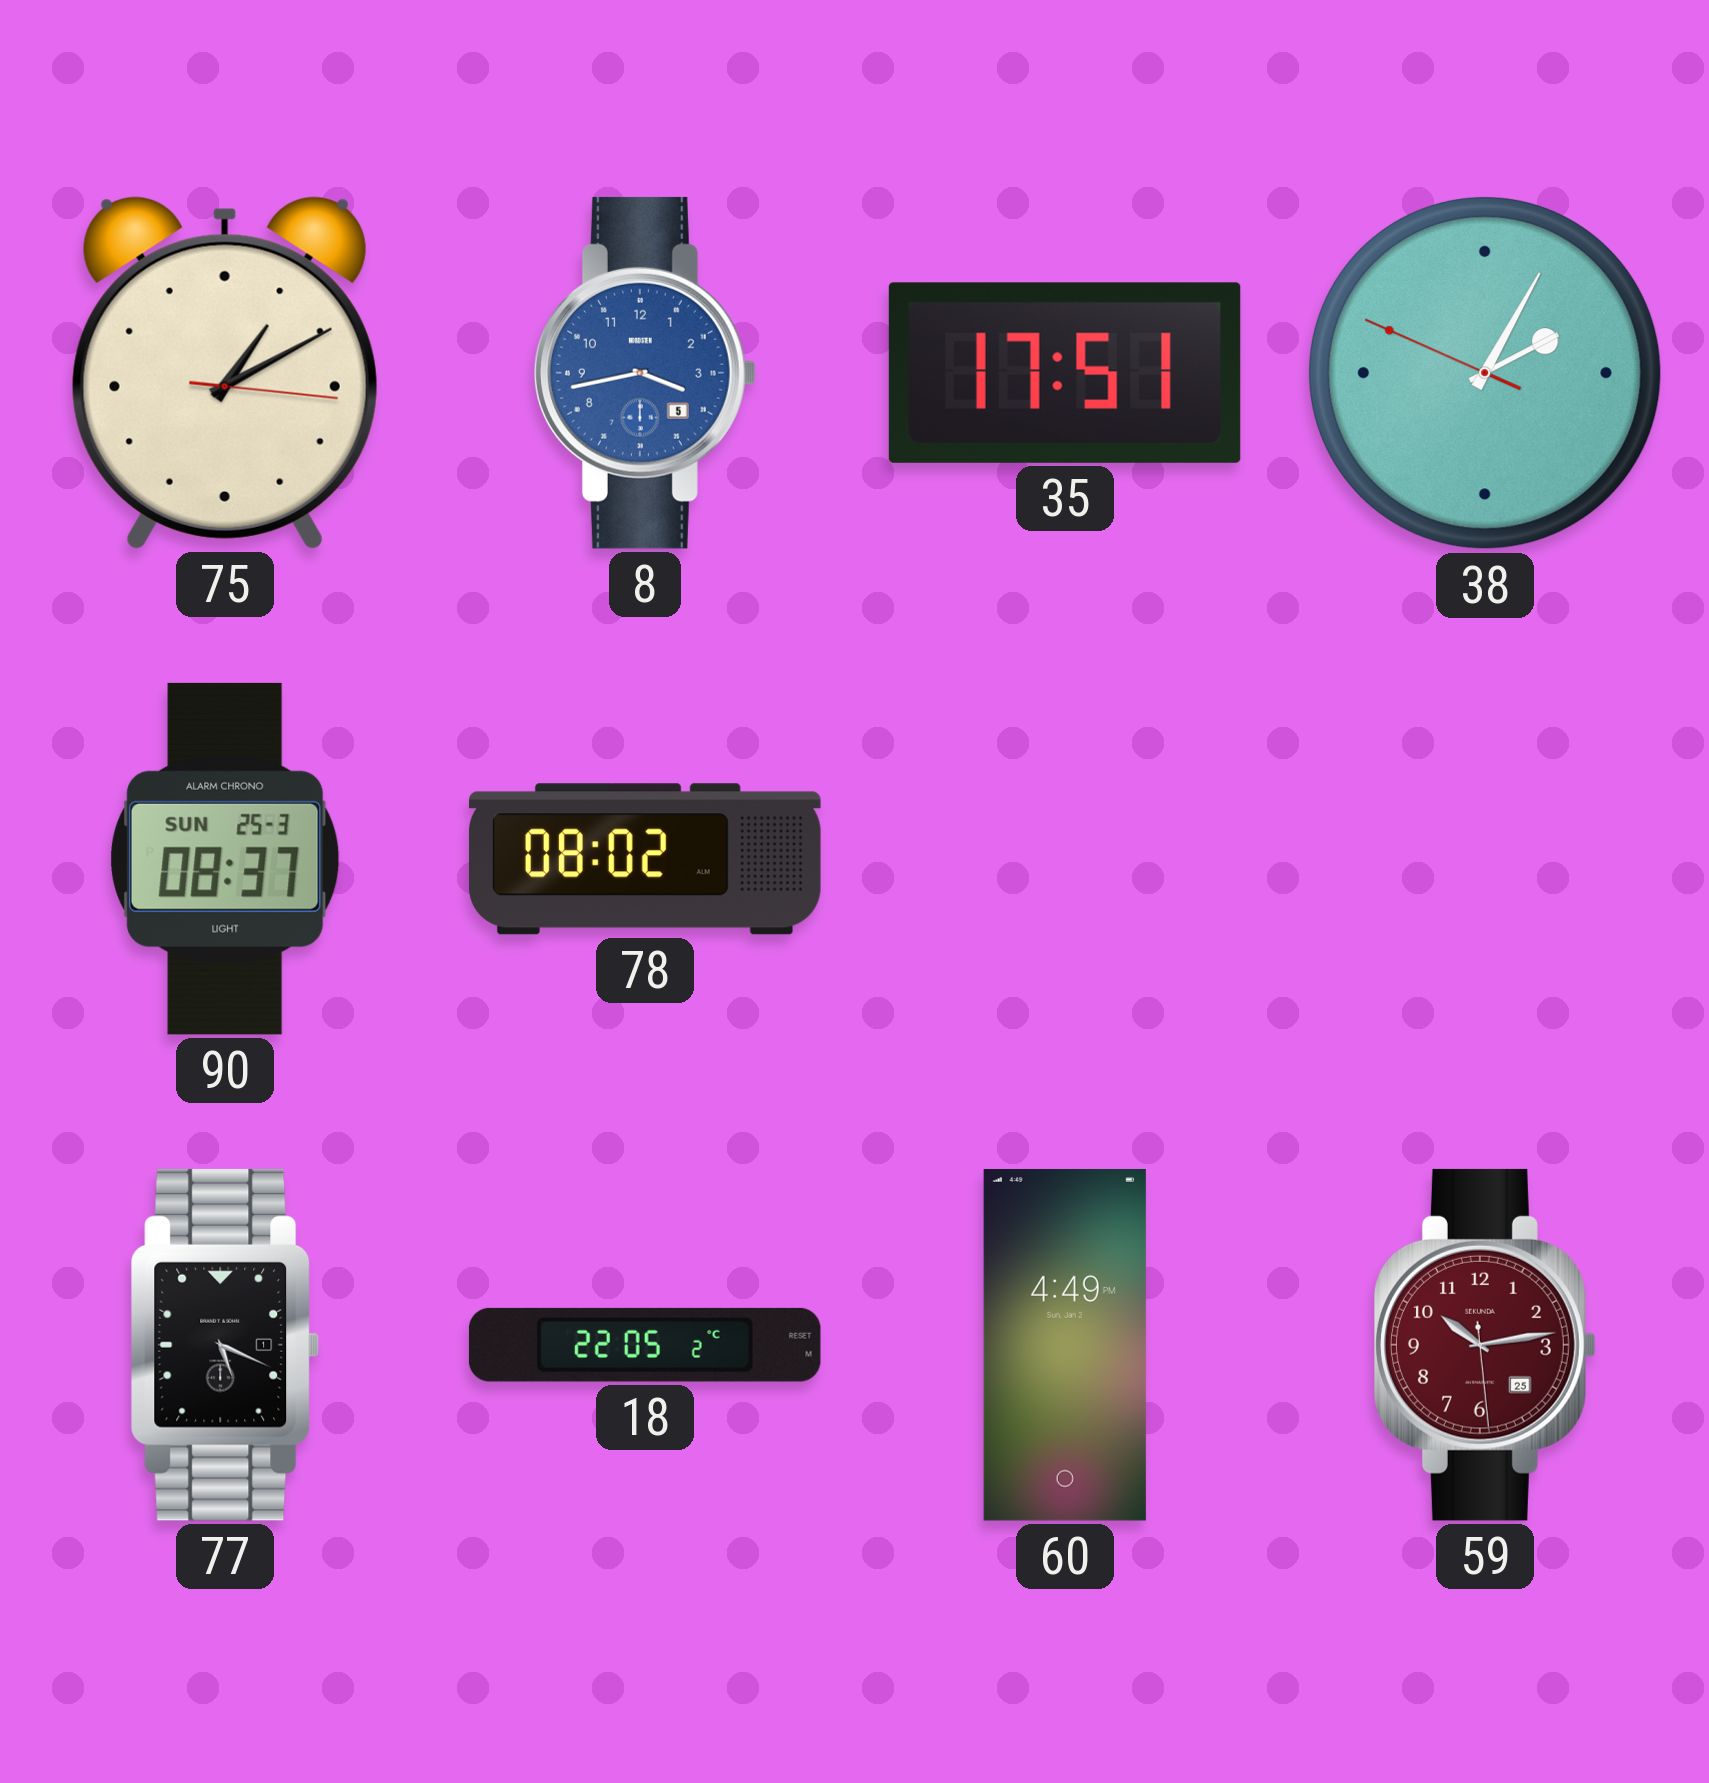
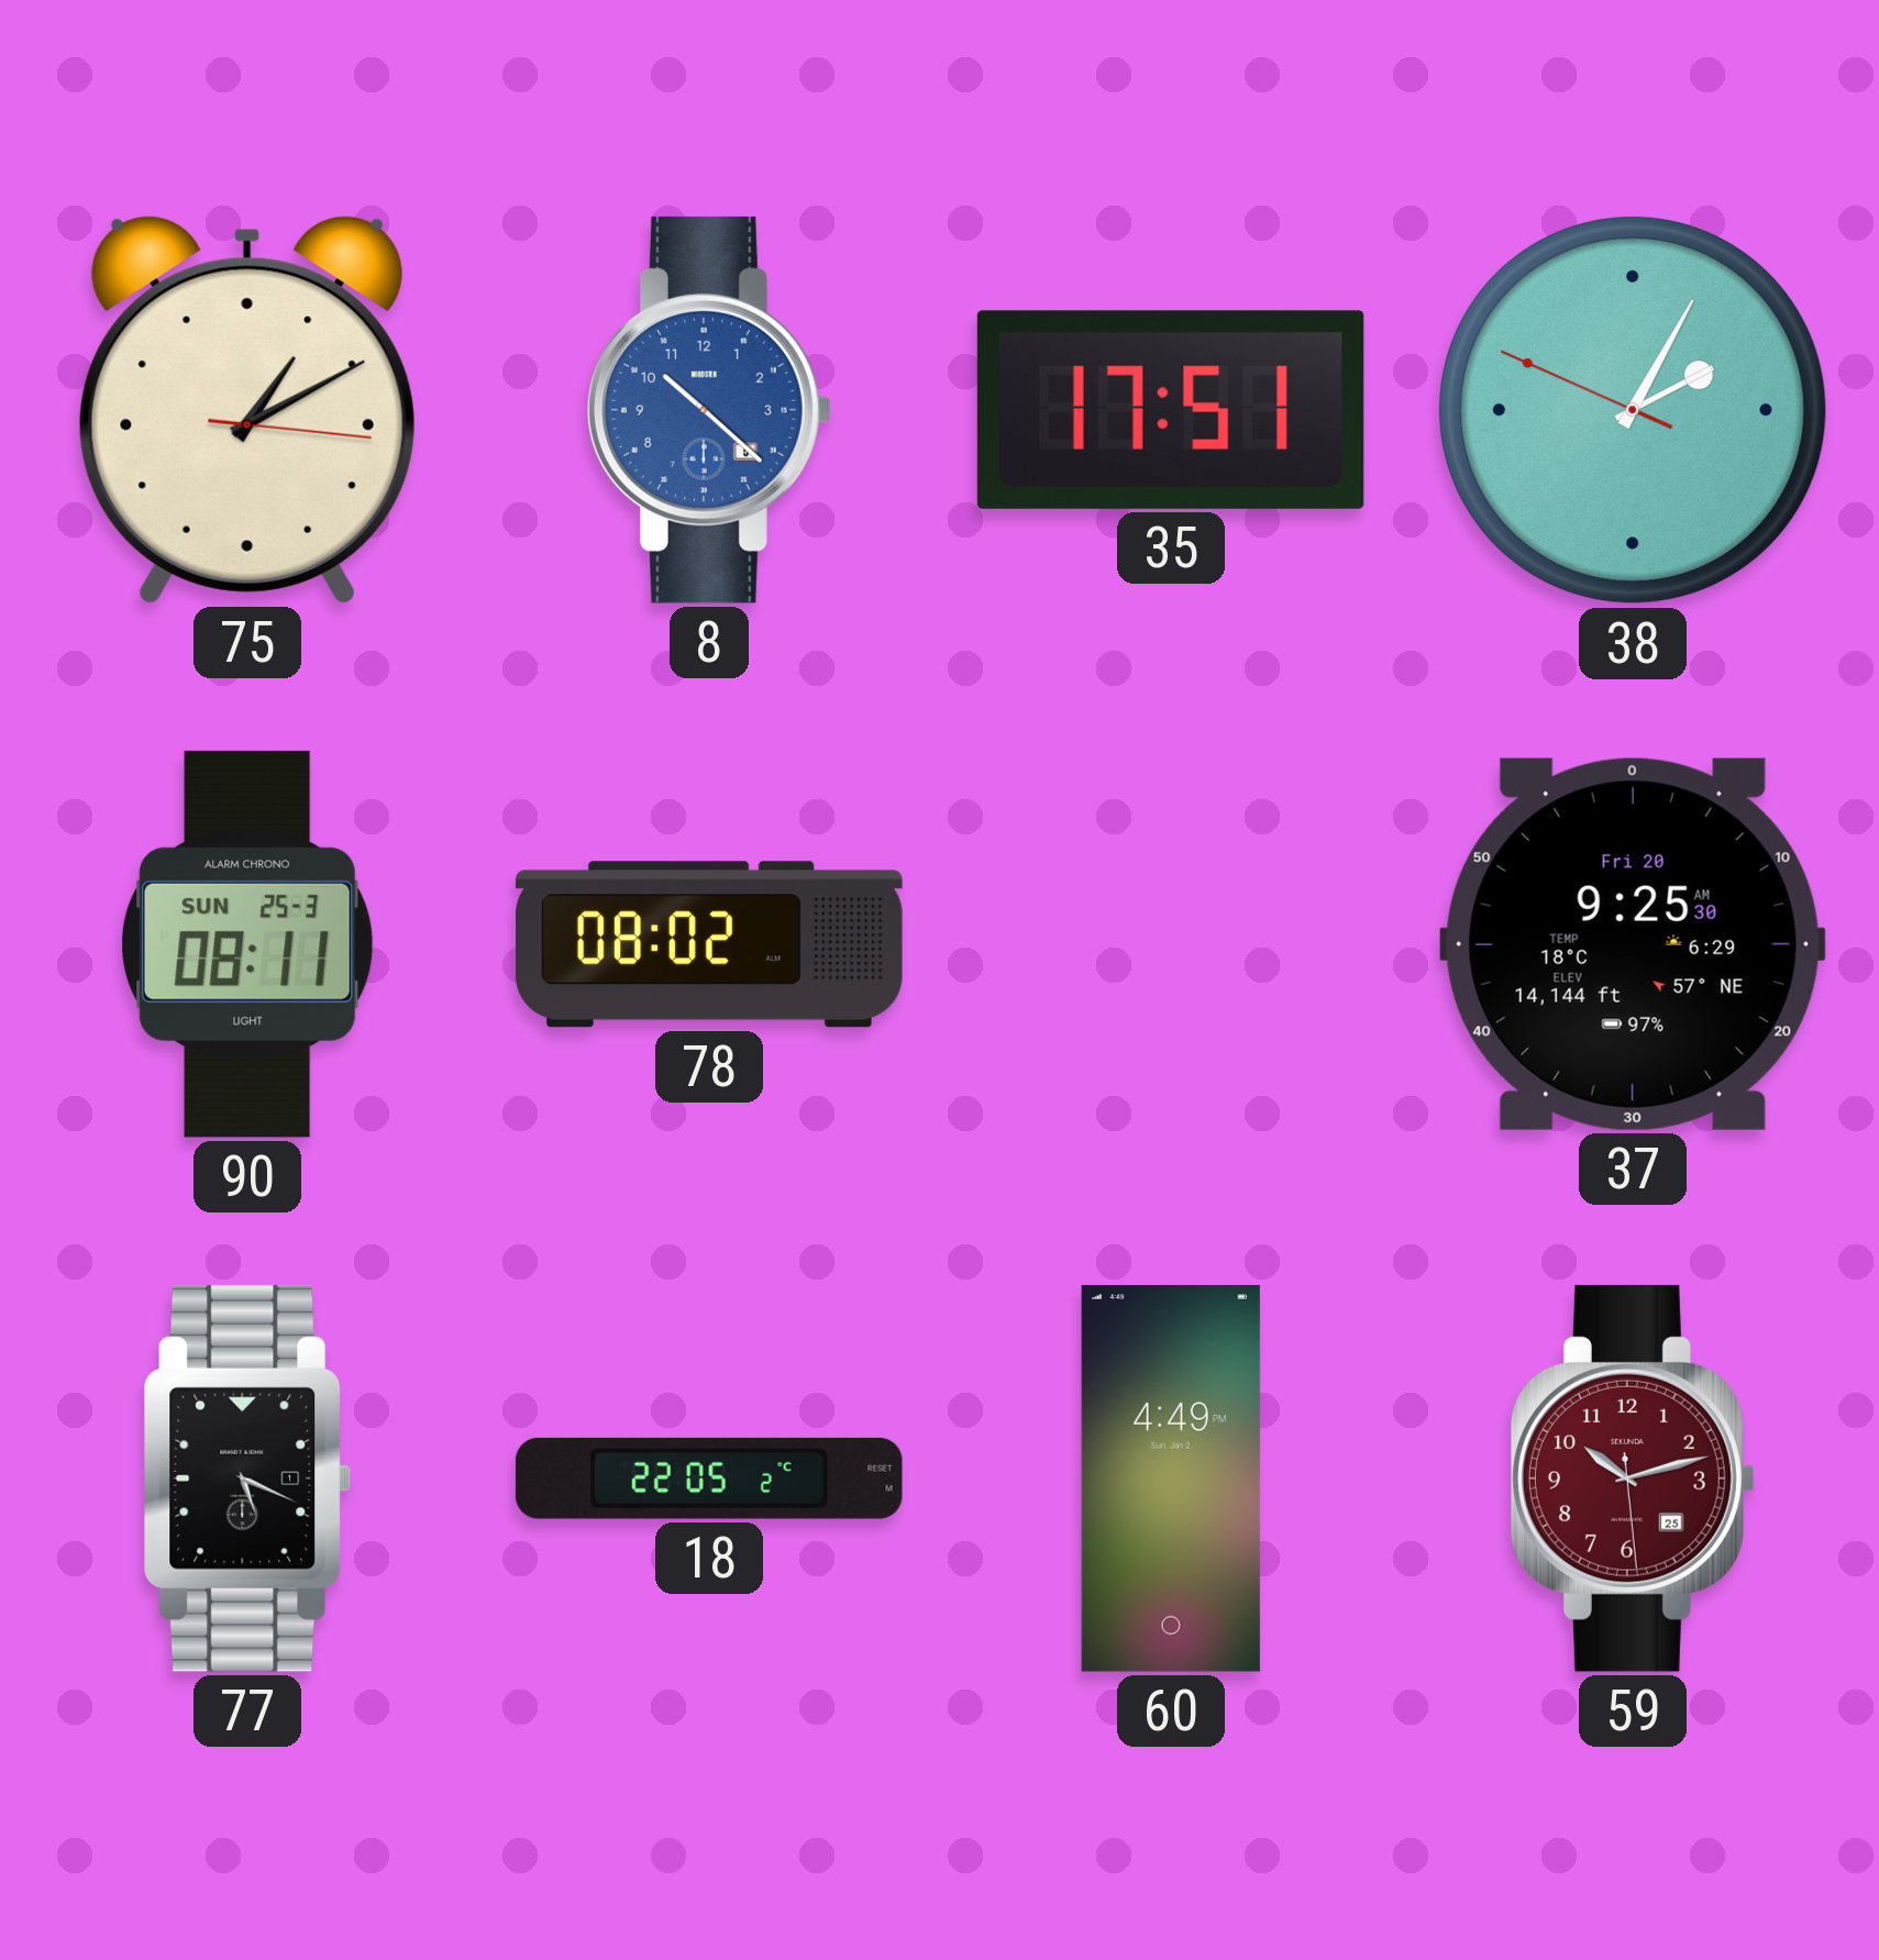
8: 3:43 -> 10:22 (710, 410)
90: 08:37 -> 08:11 (248, 944)
37: none -> 9:25 (1633, 944)
59: 10:13 -> 10:12 (1634, 1479)
